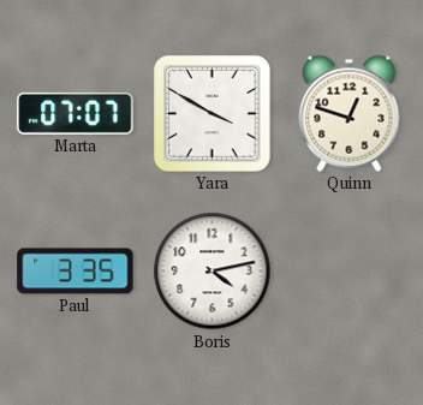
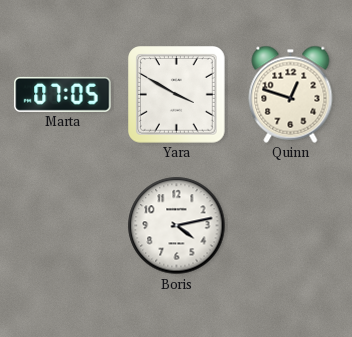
Marta: 07:07 -> 07:05 (63, 94)
Paul: 3:35 -> none (76, 272)
